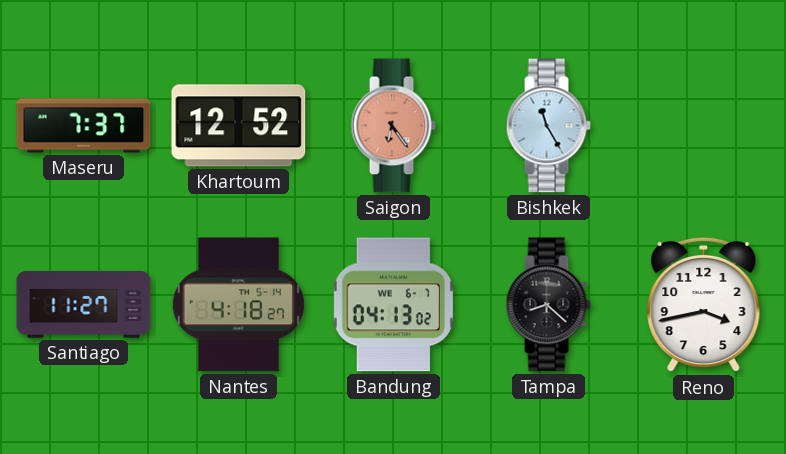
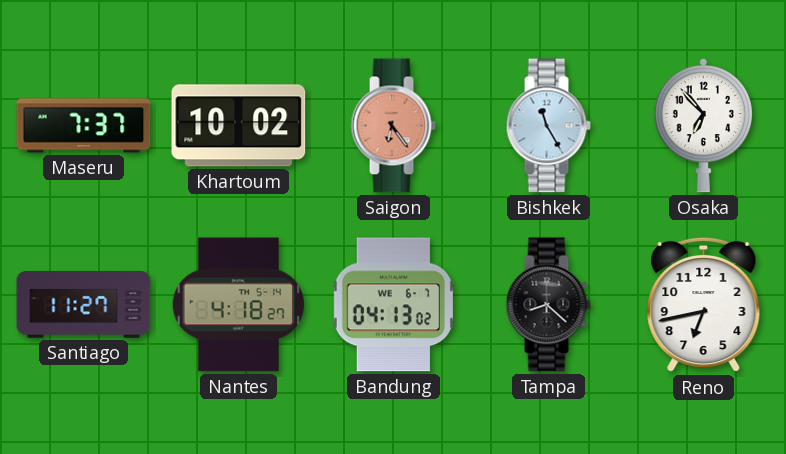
Khartoum: 12:52 -> 10:02 (239, 126)
Osaka: none -> 6:53 (703, 125)
Reno: 3:43 -> 6:43 (704, 305)
